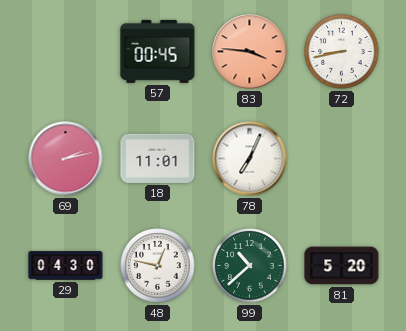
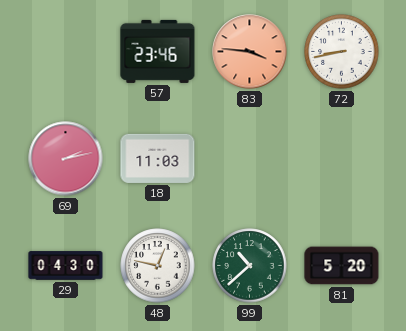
57: 00:45 -> 23:46 (158, 51)
18: 11:01 -> 11:03 (158, 158)
78: 7:04 -> none (250, 159)
